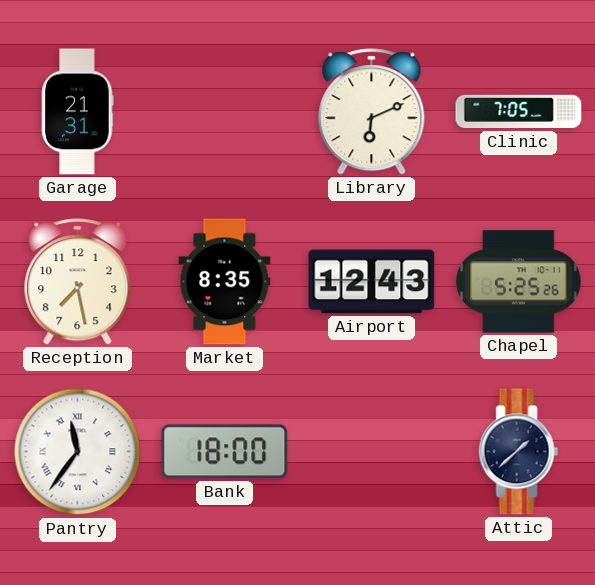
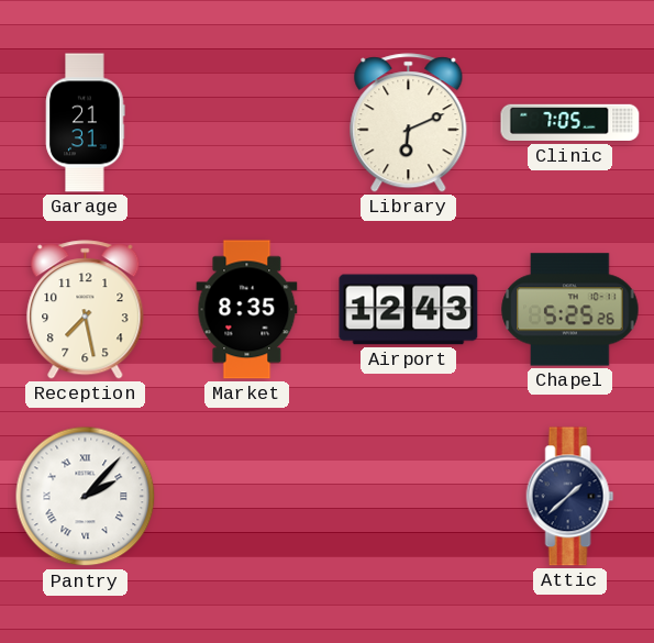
Pantry: 11:36 -> 2:07 (86, 497)
Bank: 18:00 -> none (225, 452)
